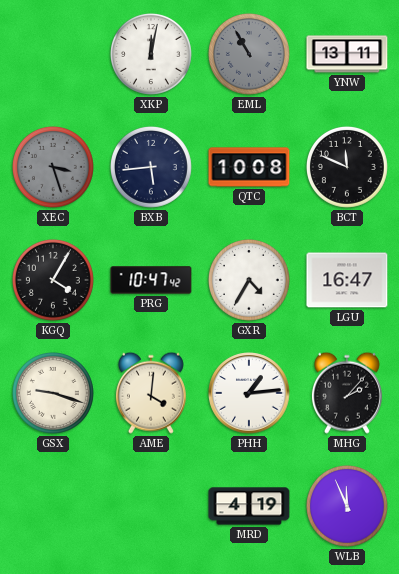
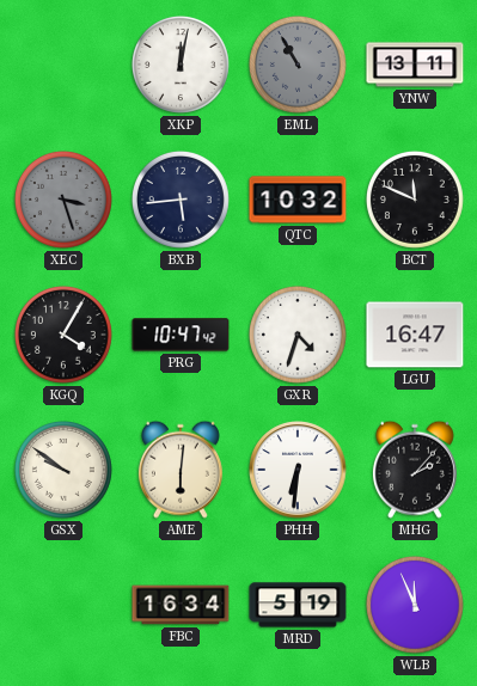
QTC: 10:08 -> 10:32 (298, 200)
GXR: 4:35 -> 4:33 (298, 335)
GSX: 9:18 -> 9:51 (63, 470)
AME: 4:01 -> 6:01 (181, 470)
PHH: 1:14 -> 6:31 (298, 470)
FBC: none -> 16:34 (181, 605)
MRD: 4:19 -> 5:19 (298, 605)
